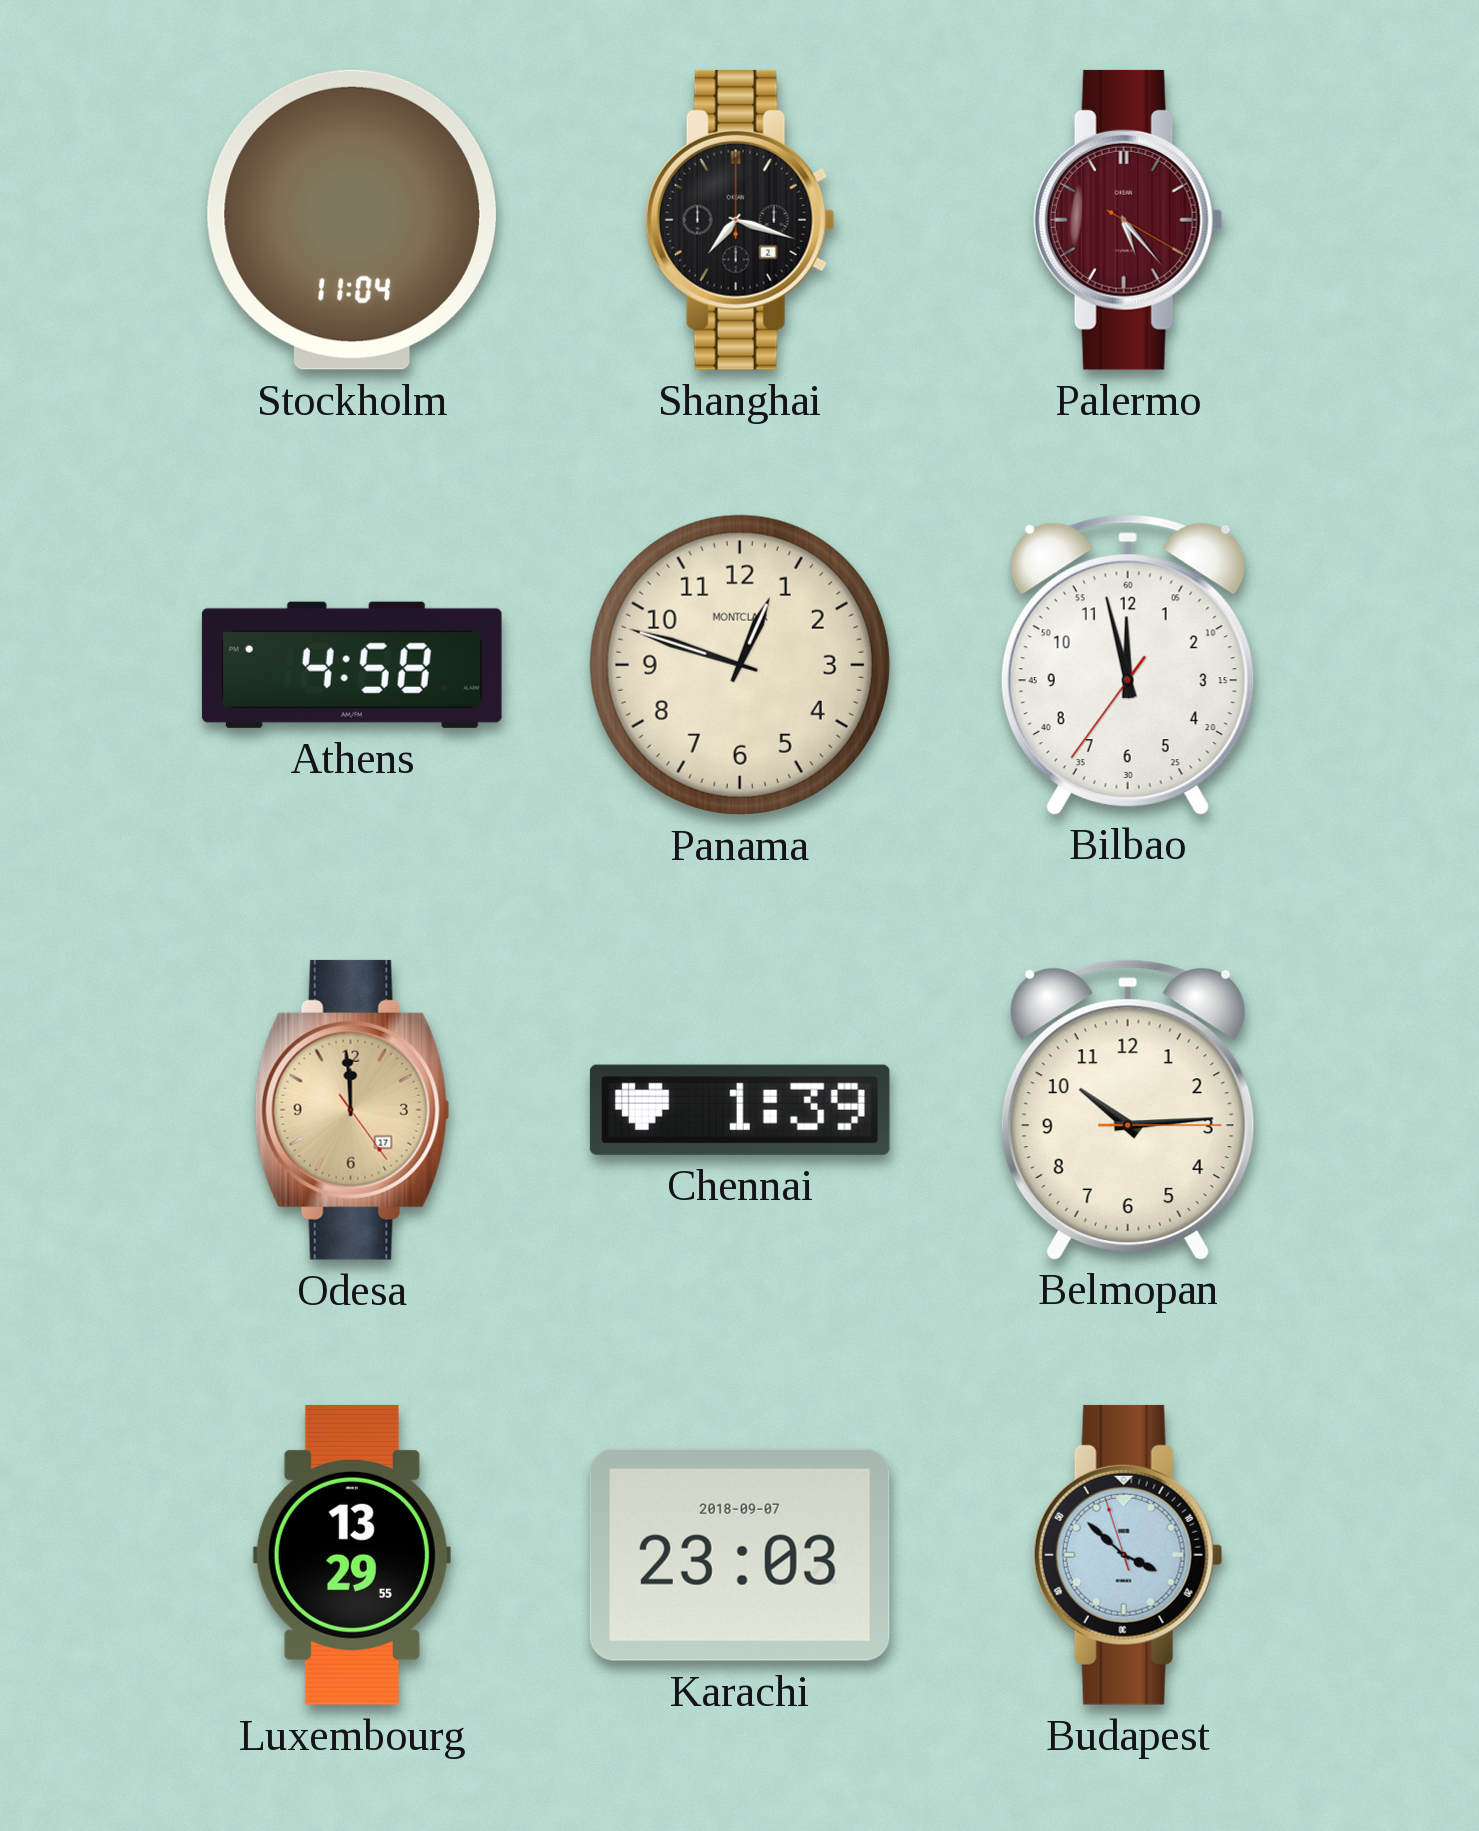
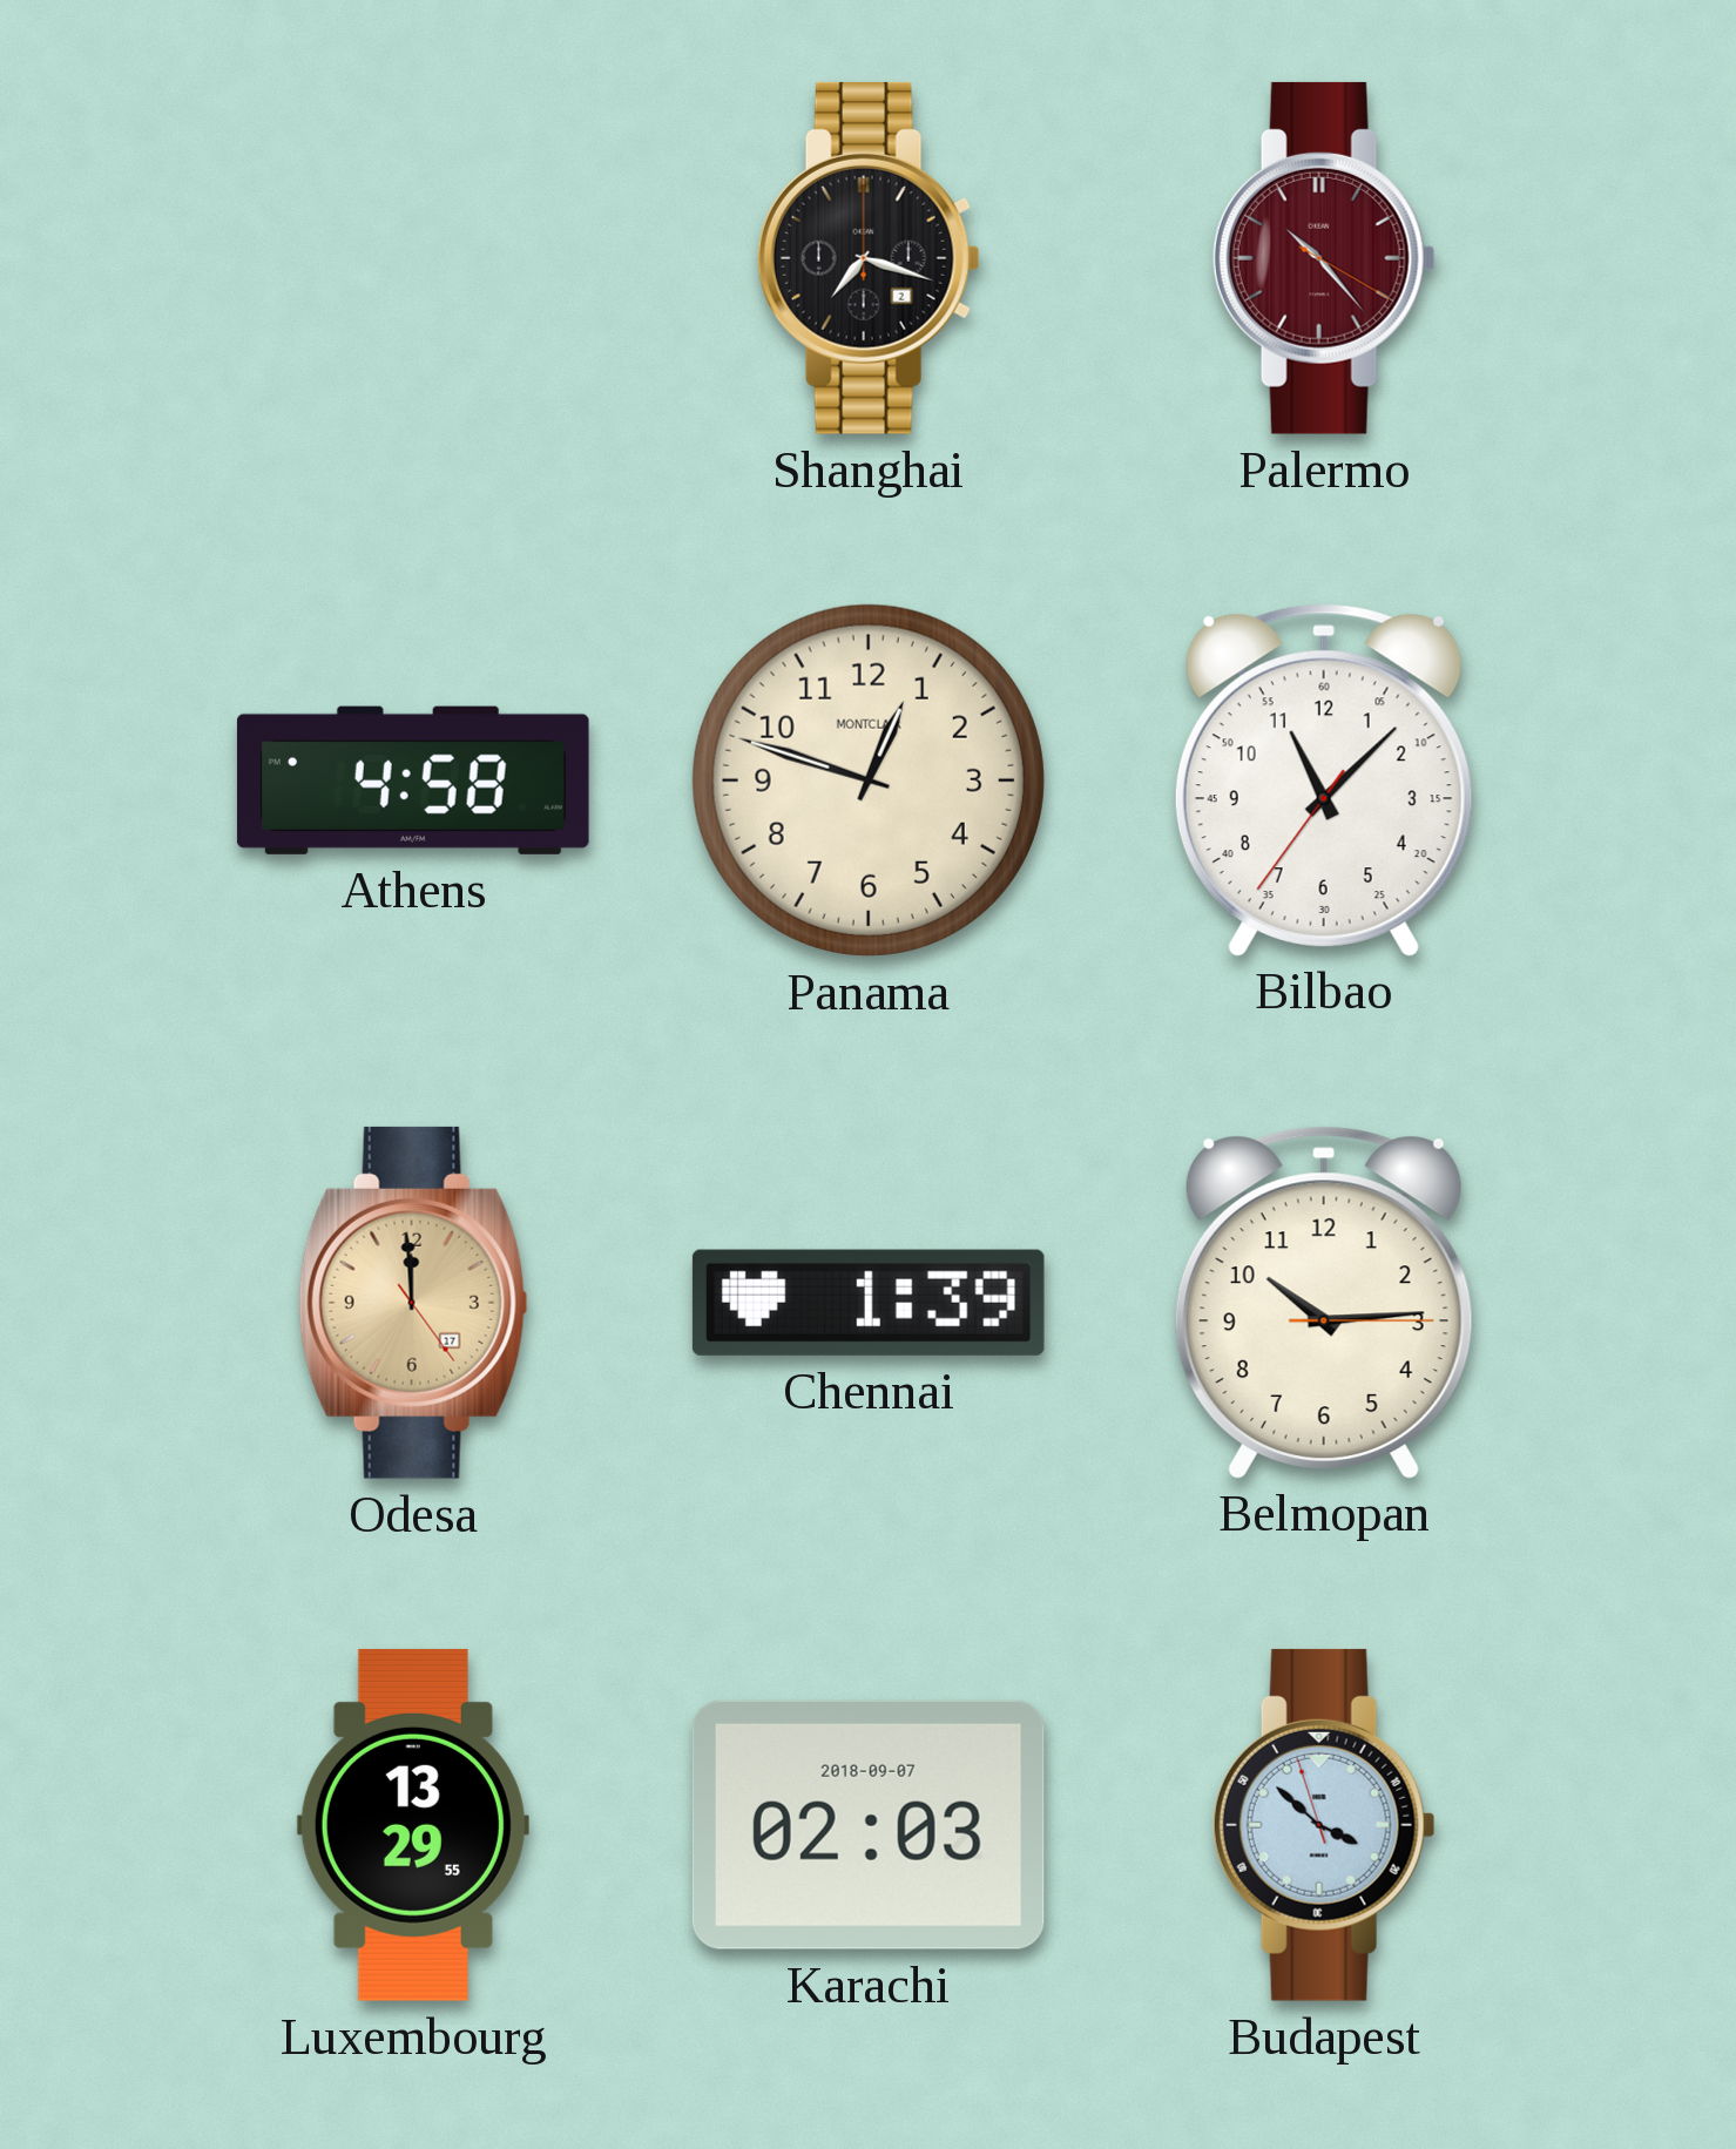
Stockholm: 11:04 -> none (352, 220)
Palermo: 5:23 -> 10:23 (1324, 258)
Bilbao: 11:57 -> 11:07 (1324, 779)
Karachi: 23:03 -> 02:03 (869, 1825)
